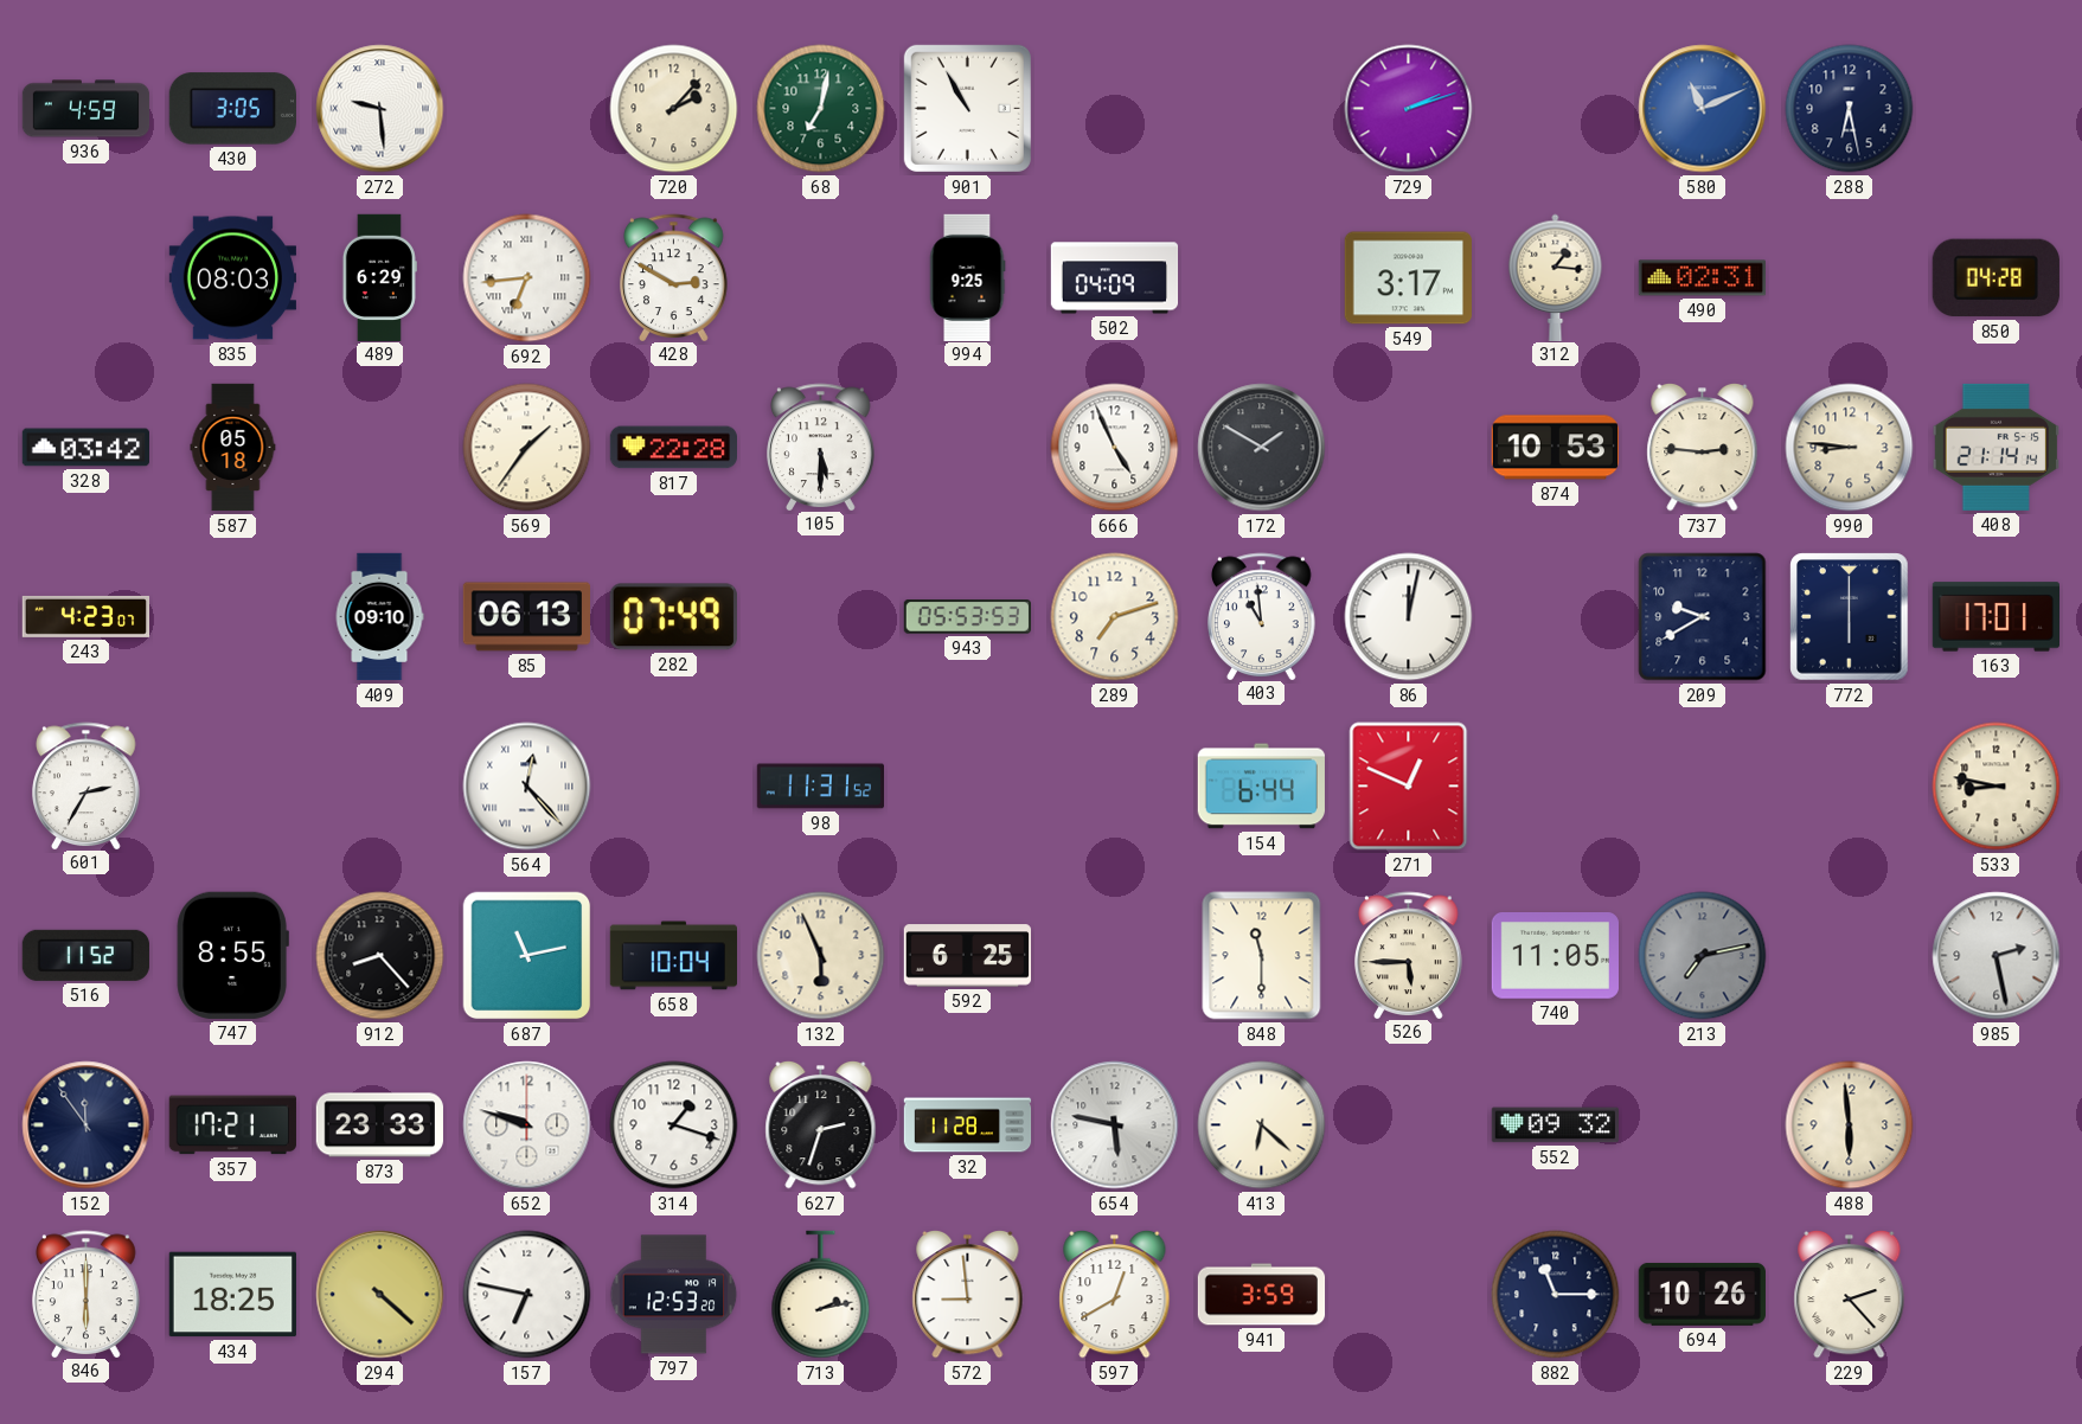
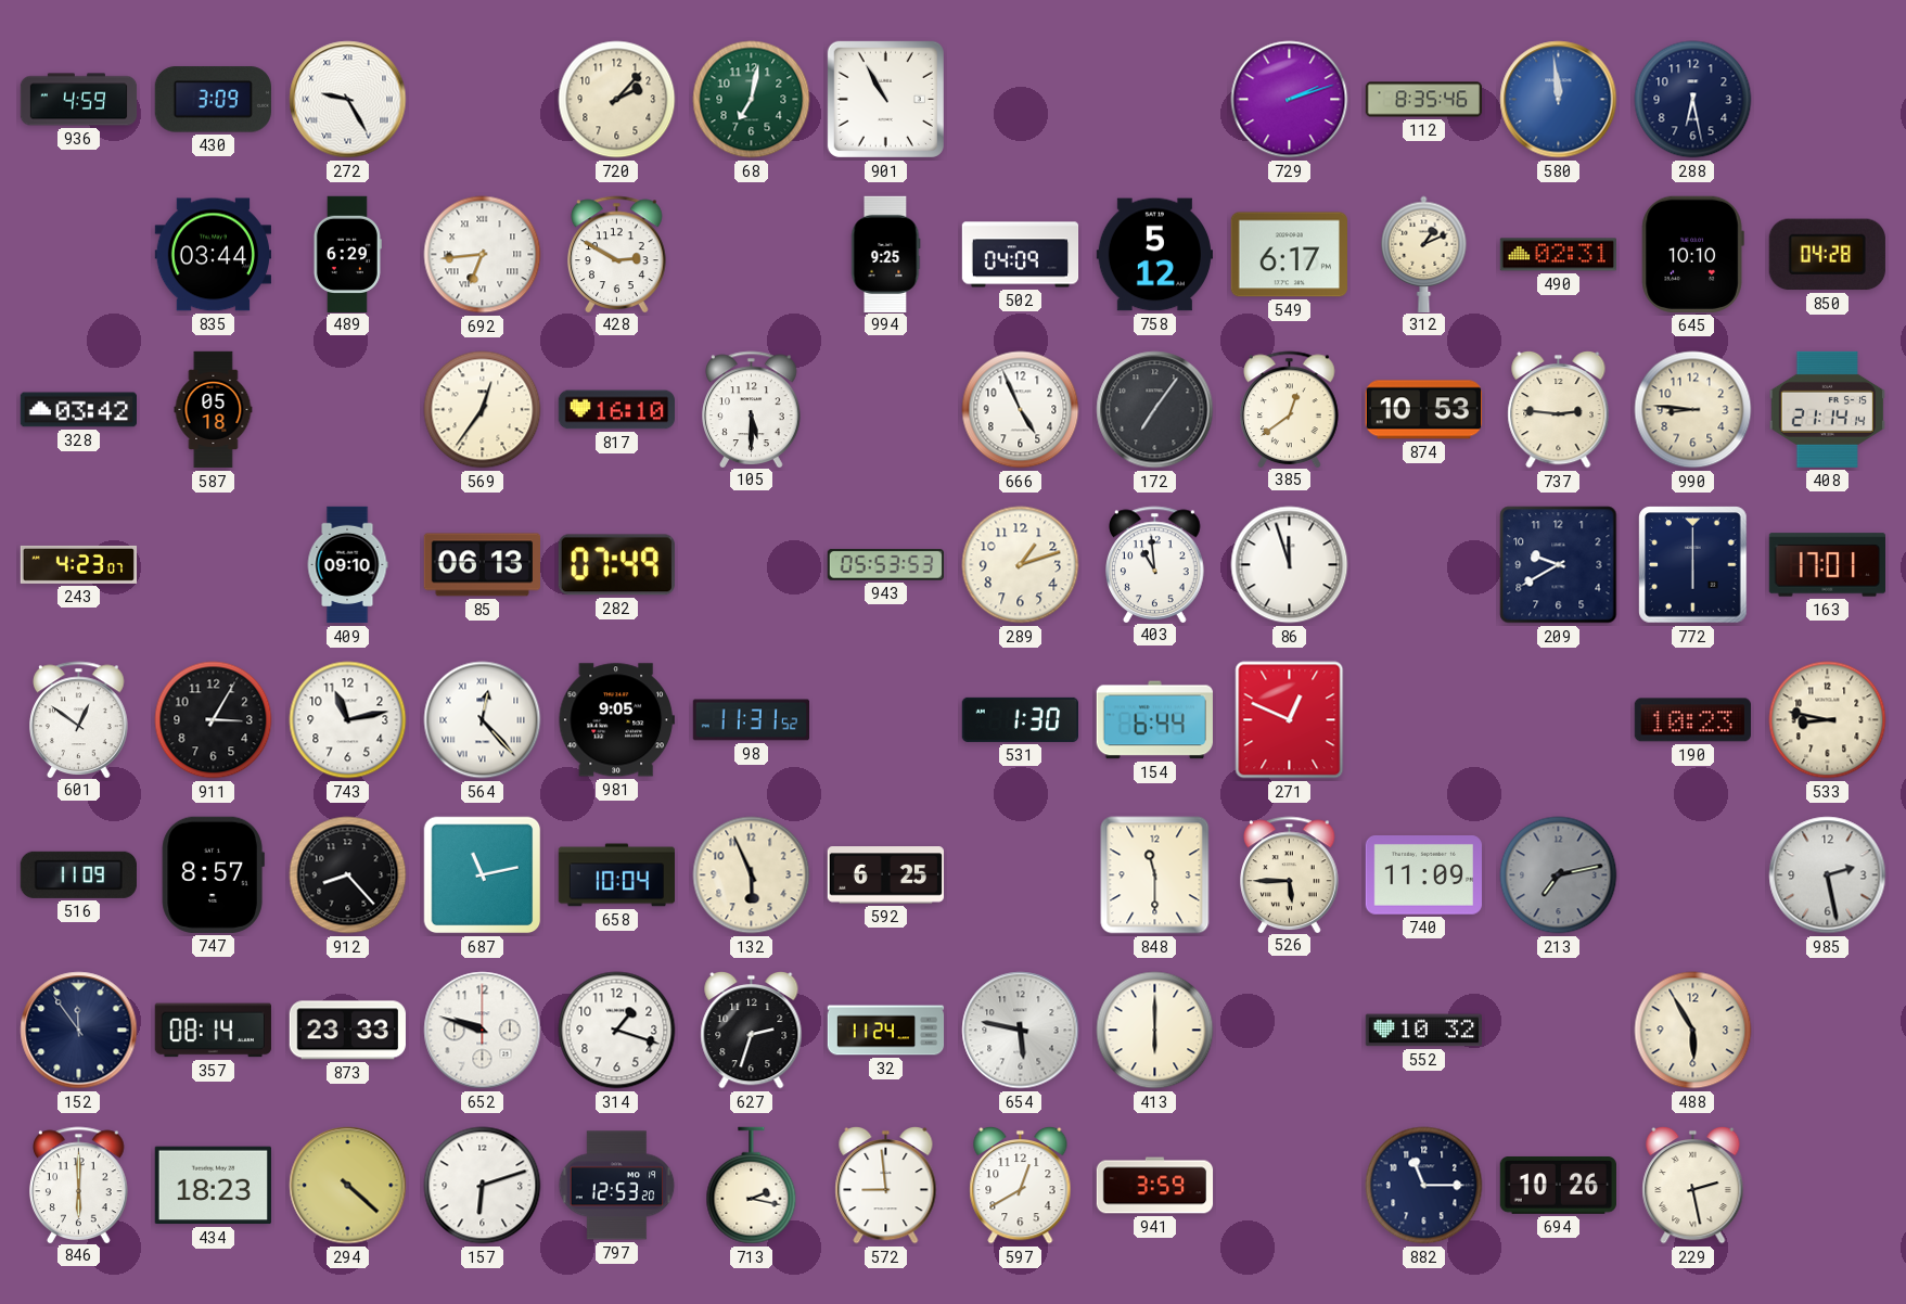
430: 3:05 -> 3:09 (213, 100)
272: 9:29 -> 9:25 (348, 100)
112: none -> 8:35 (1424, 100)
580: 11:11 -> 11:59 (1559, 100)
835: 08:03 -> 03:44 (213, 255)
758: none -> 5:12 (1154, 255)
549: 3:17 -> 6:17 (1289, 255)
312: 1:16 -> 1:11 (1424, 254)
645: none -> 10:10 (1692, 254)
569: 1:36 -> 12:36 (483, 410)
817: 22:28 -> 16:10 (616, 410)
172: 1:50 -> 7:06 (1155, 410)
385: none -> 12:39 (1290, 409)
289: 7:12 -> 1:12 (1021, 565)
86: 12:02 -> 11:57 (1290, 565)
601: 2:35 -> 12:51 (79, 719)
911: none -> 3:05 (214, 720)
743: none -> 11:13 (348, 720)
981: none -> 9:05 (616, 720)
531: none -> 1:30 (1020, 719)
190: none -> 10:23 (1692, 720)
516: 11:52 -> 11:09 (78, 874)
747: 8:55 -> 8:57 (213, 874)
740: 11:05 -> 11:09 (1423, 875)
357: 17:21 -> 08:14 (213, 1031)
32: 11:28 -> 11:24 (886, 1031)
413: 6:22 -> 6:00 (1155, 1031)
552: 09:32 -> 10:32 (1423, 1031)
488: 5:59 -> 5:55 (1693, 1031)
434: 18:25 -> 18:23 (213, 1186)
157: 6:47 -> 6:12 (483, 1186)
713: 2:13 -> 2:17 (752, 1186)
229: 2:23 -> 2:28 (1693, 1185)
